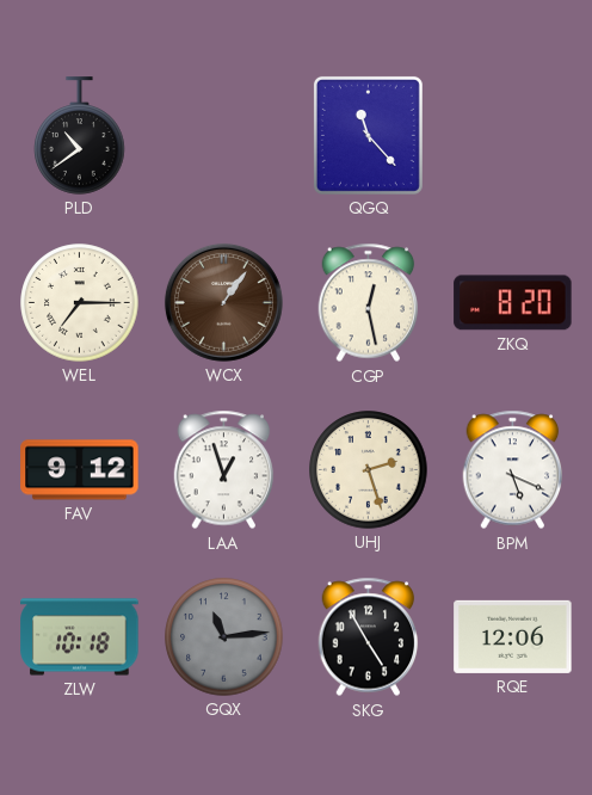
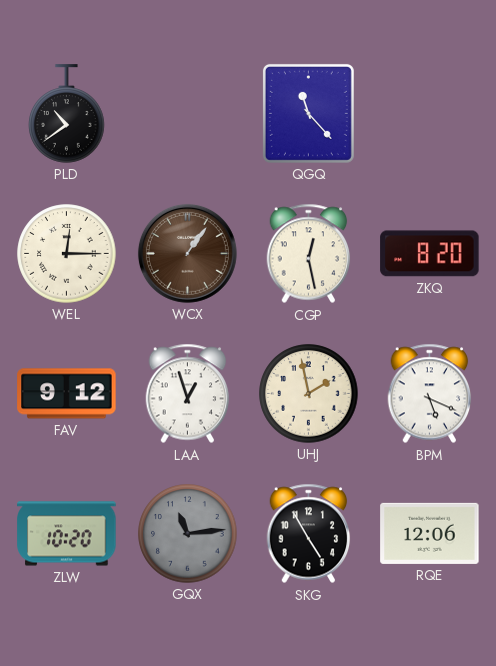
WEL: 7:15 -> 12:15 (67, 254)
UHJ: 2:27 -> 1:58 (309, 394)
ZLW: 10:18 -> 10:20 (67, 534)
